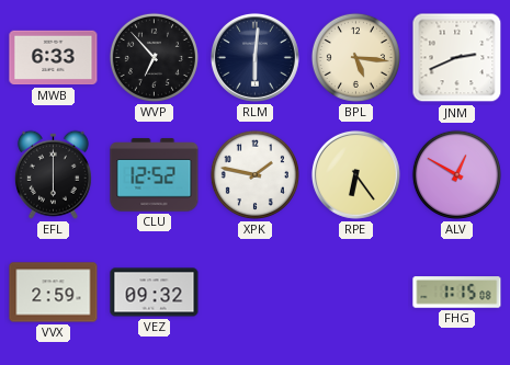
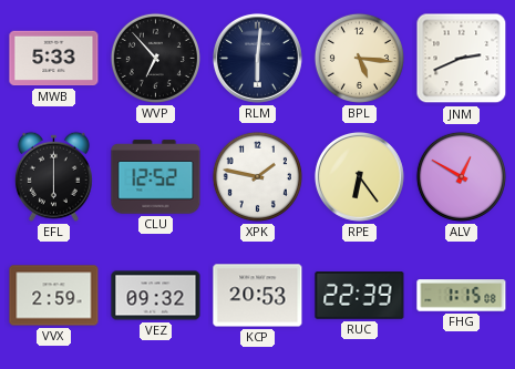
MWB: 6:33 -> 5:33 (54, 59)
KCP: none -> 20:53 (258, 296)
RUC: none -> 22:39 (360, 296)
